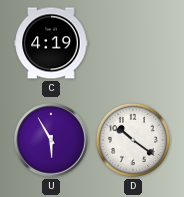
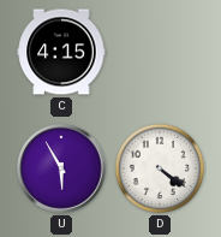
C: 4:19 -> 4:15 (61, 52)
D: 10:21 -> 4:21 (160, 168)
